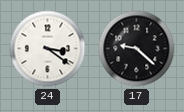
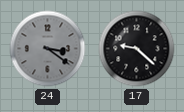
24 dial: white -> grey (48, 49)
